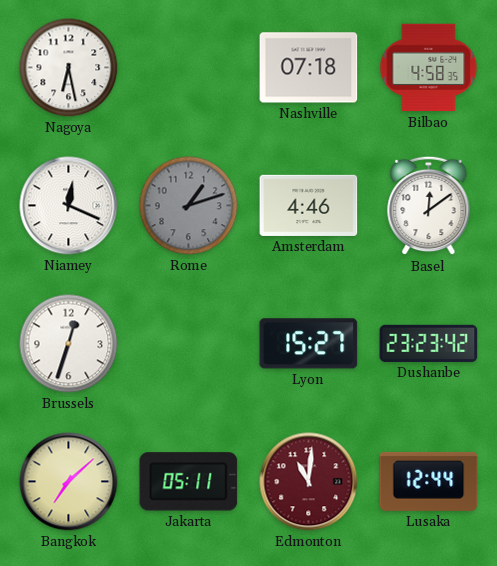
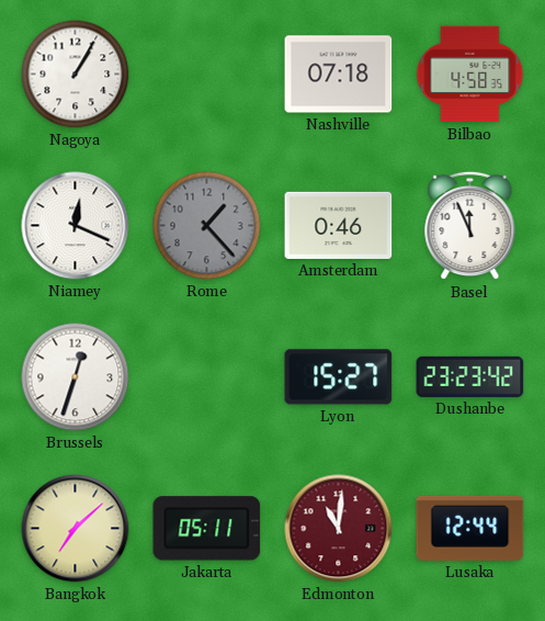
Nagoya: 6:28 -> 1:05 (76, 75)
Rome: 1:12 -> 1:23 (207, 226)
Amsterdam: 4:46 -> 0:46 (339, 225)
Basel: 12:09 -> 11:56 (470, 226)
